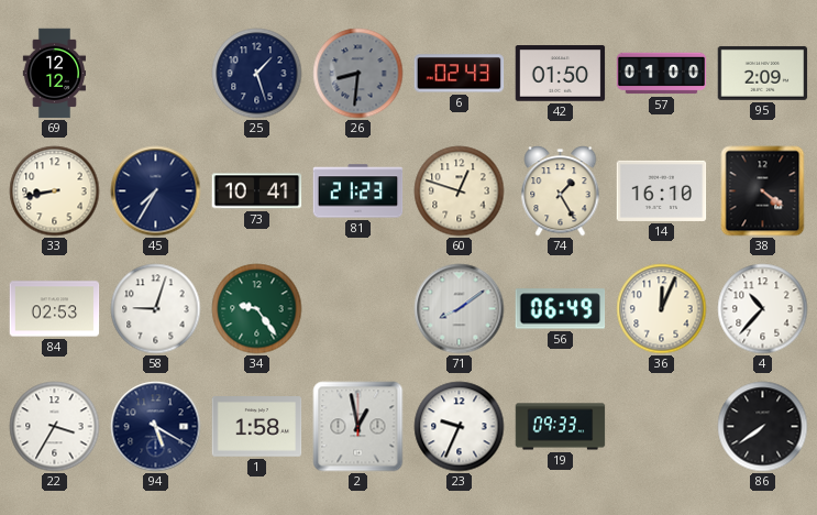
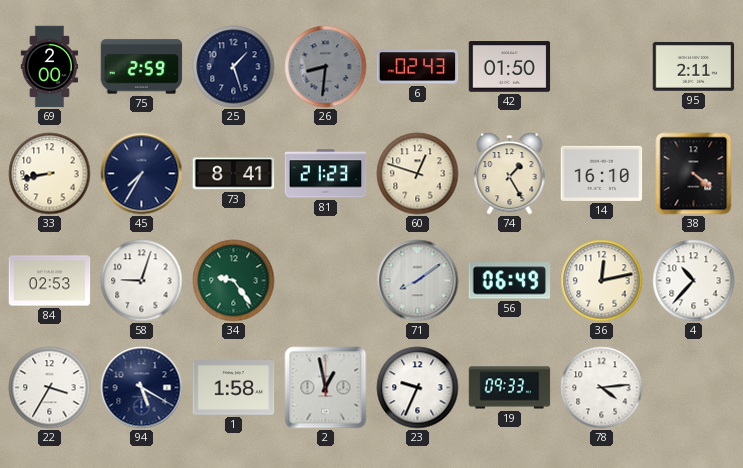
69: 12:12 -> 2:00 (49, 67)
75: none -> 2:59 (142, 67)
57: 01:00 -> none (662, 74)
95: 2:09 -> 2:11 (694, 67)
73: 10:41 -> 8:41 (234, 174)
36: 12:04 -> 12:13 (602, 281)
78: none -> 4:14 (602, 388)
86: 7:39 -> none (763, 427)
